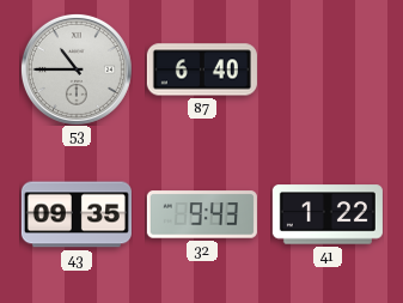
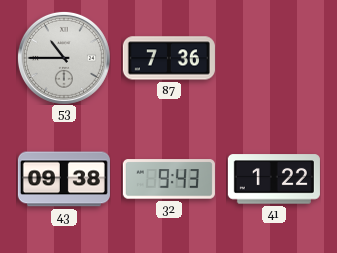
87: 6:40 -> 7:36 (169, 58)
43: 09:35 -> 09:38 (64, 179)
